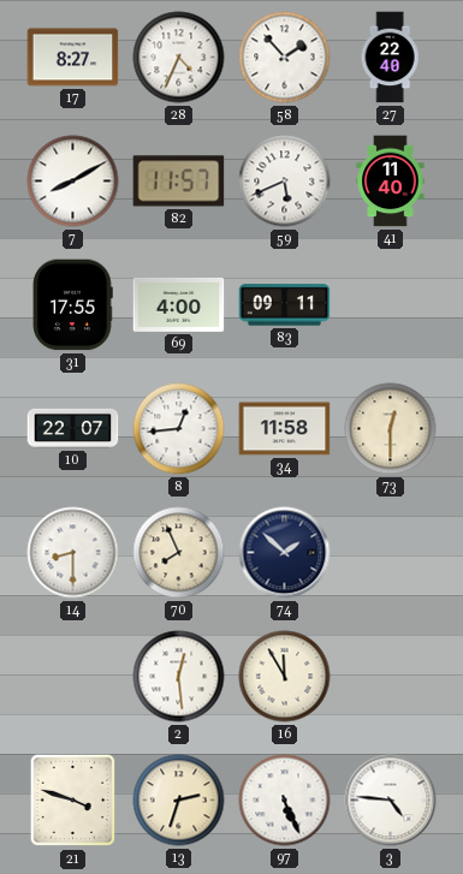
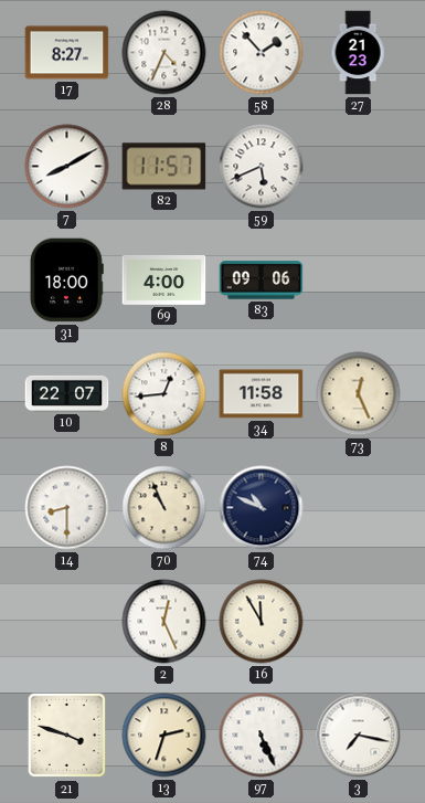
27: 22:40 -> 21:23 (358, 53)
41: 11:40 -> none (391, 182)
31: 17:55 -> 18:00 (66, 281)
83: 09:11 -> 09:06 (262, 281)
73: 12:30 -> 12:26 (359, 394)
70: 7:56 -> 10:56 (164, 508)
74: 1:52 -> 10:49 (262, 508)
2: 12:29 -> 12:26 (164, 622)
3: 4:46 -> 7:17 (359, 736)
